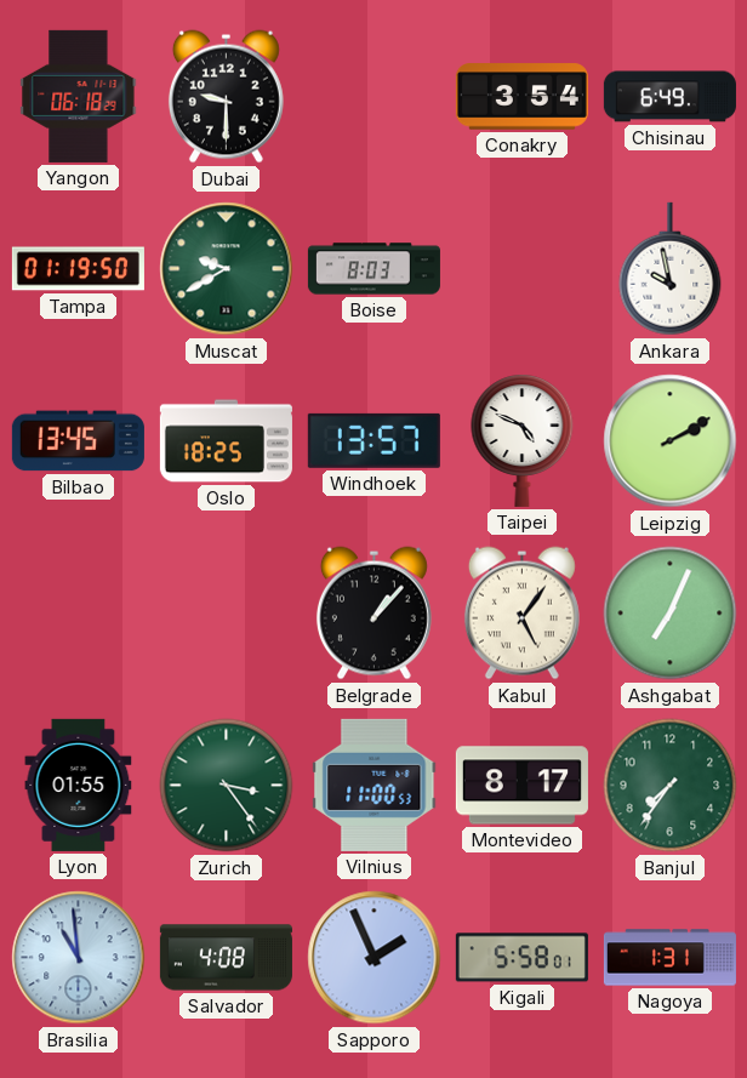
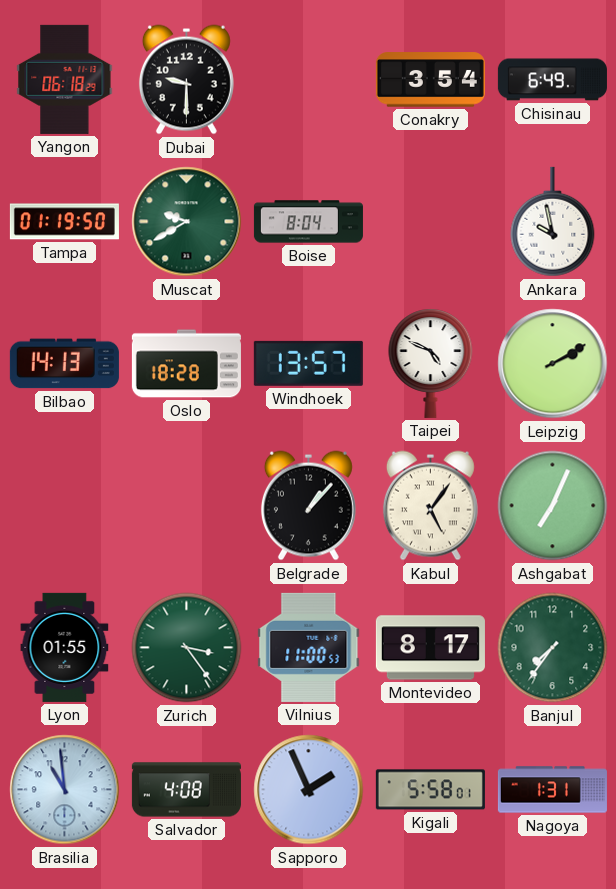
Boise: 8:03 -> 8:04 (308, 222)
Bilbao: 13:45 -> 14:13 (64, 364)
Oslo: 18:25 -> 18:28 (186, 364)
